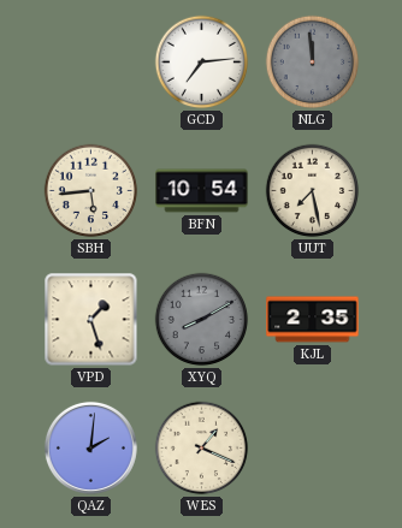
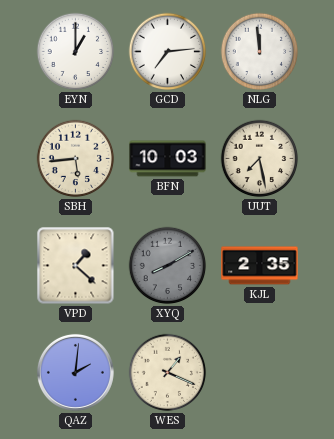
EYN: none -> 1:00 (76, 52)
NLG dial: grey -> white (260, 52)
BFN: 10:54 -> 10:03 (168, 159)
VPD: 1:27 -> 1:22 (76, 266)
